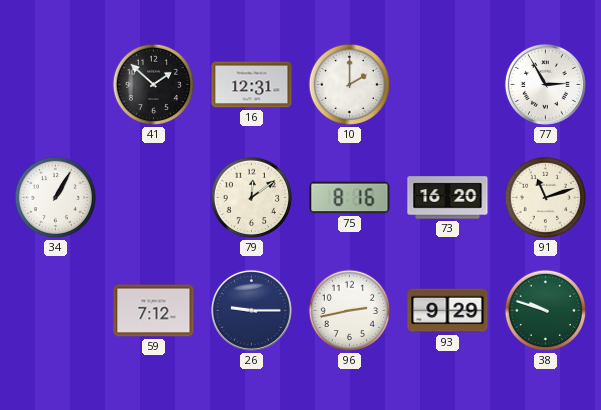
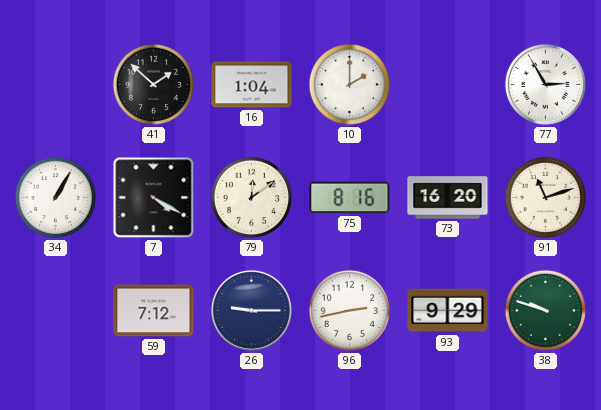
16: 12:31 -> 1:04 (252, 85)
7: none -> 4:20 (154, 198)
